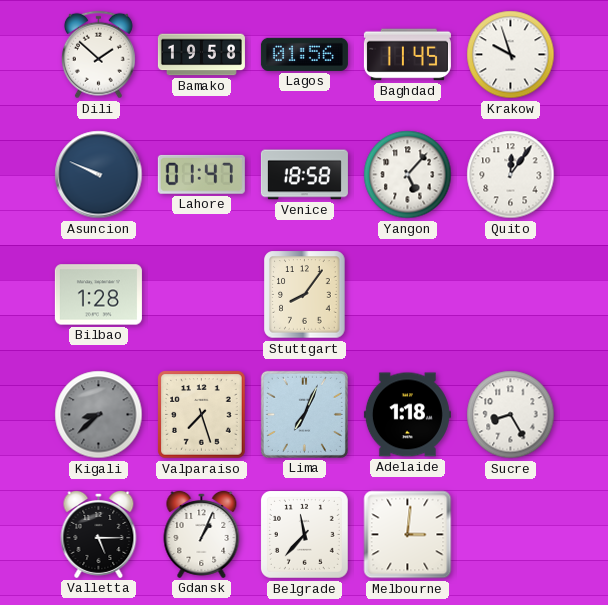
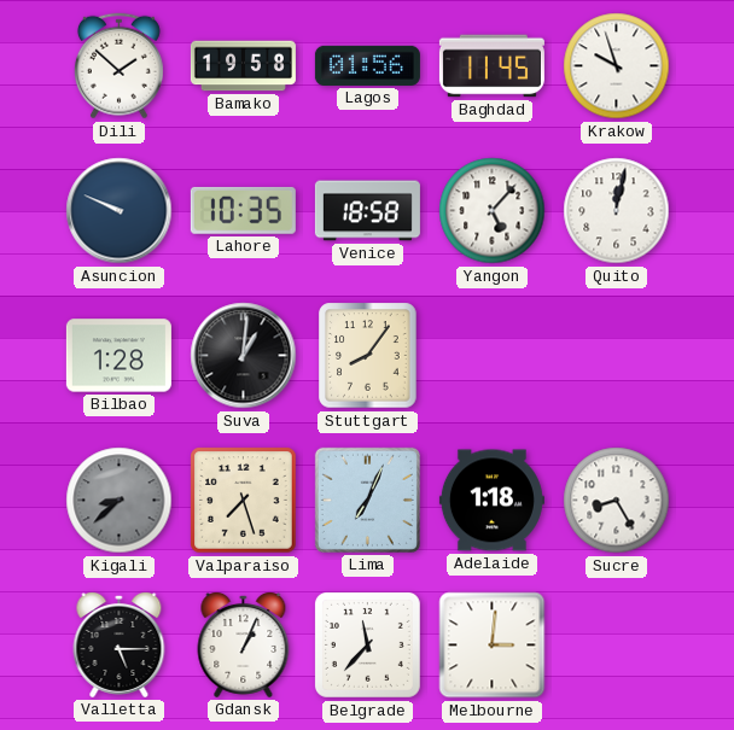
Lahore: 01:47 -> 10:35 (243, 210)
Quito: 12:06 -> 12:02 (617, 211)
Suva: none -> 1:01 (244, 356)
